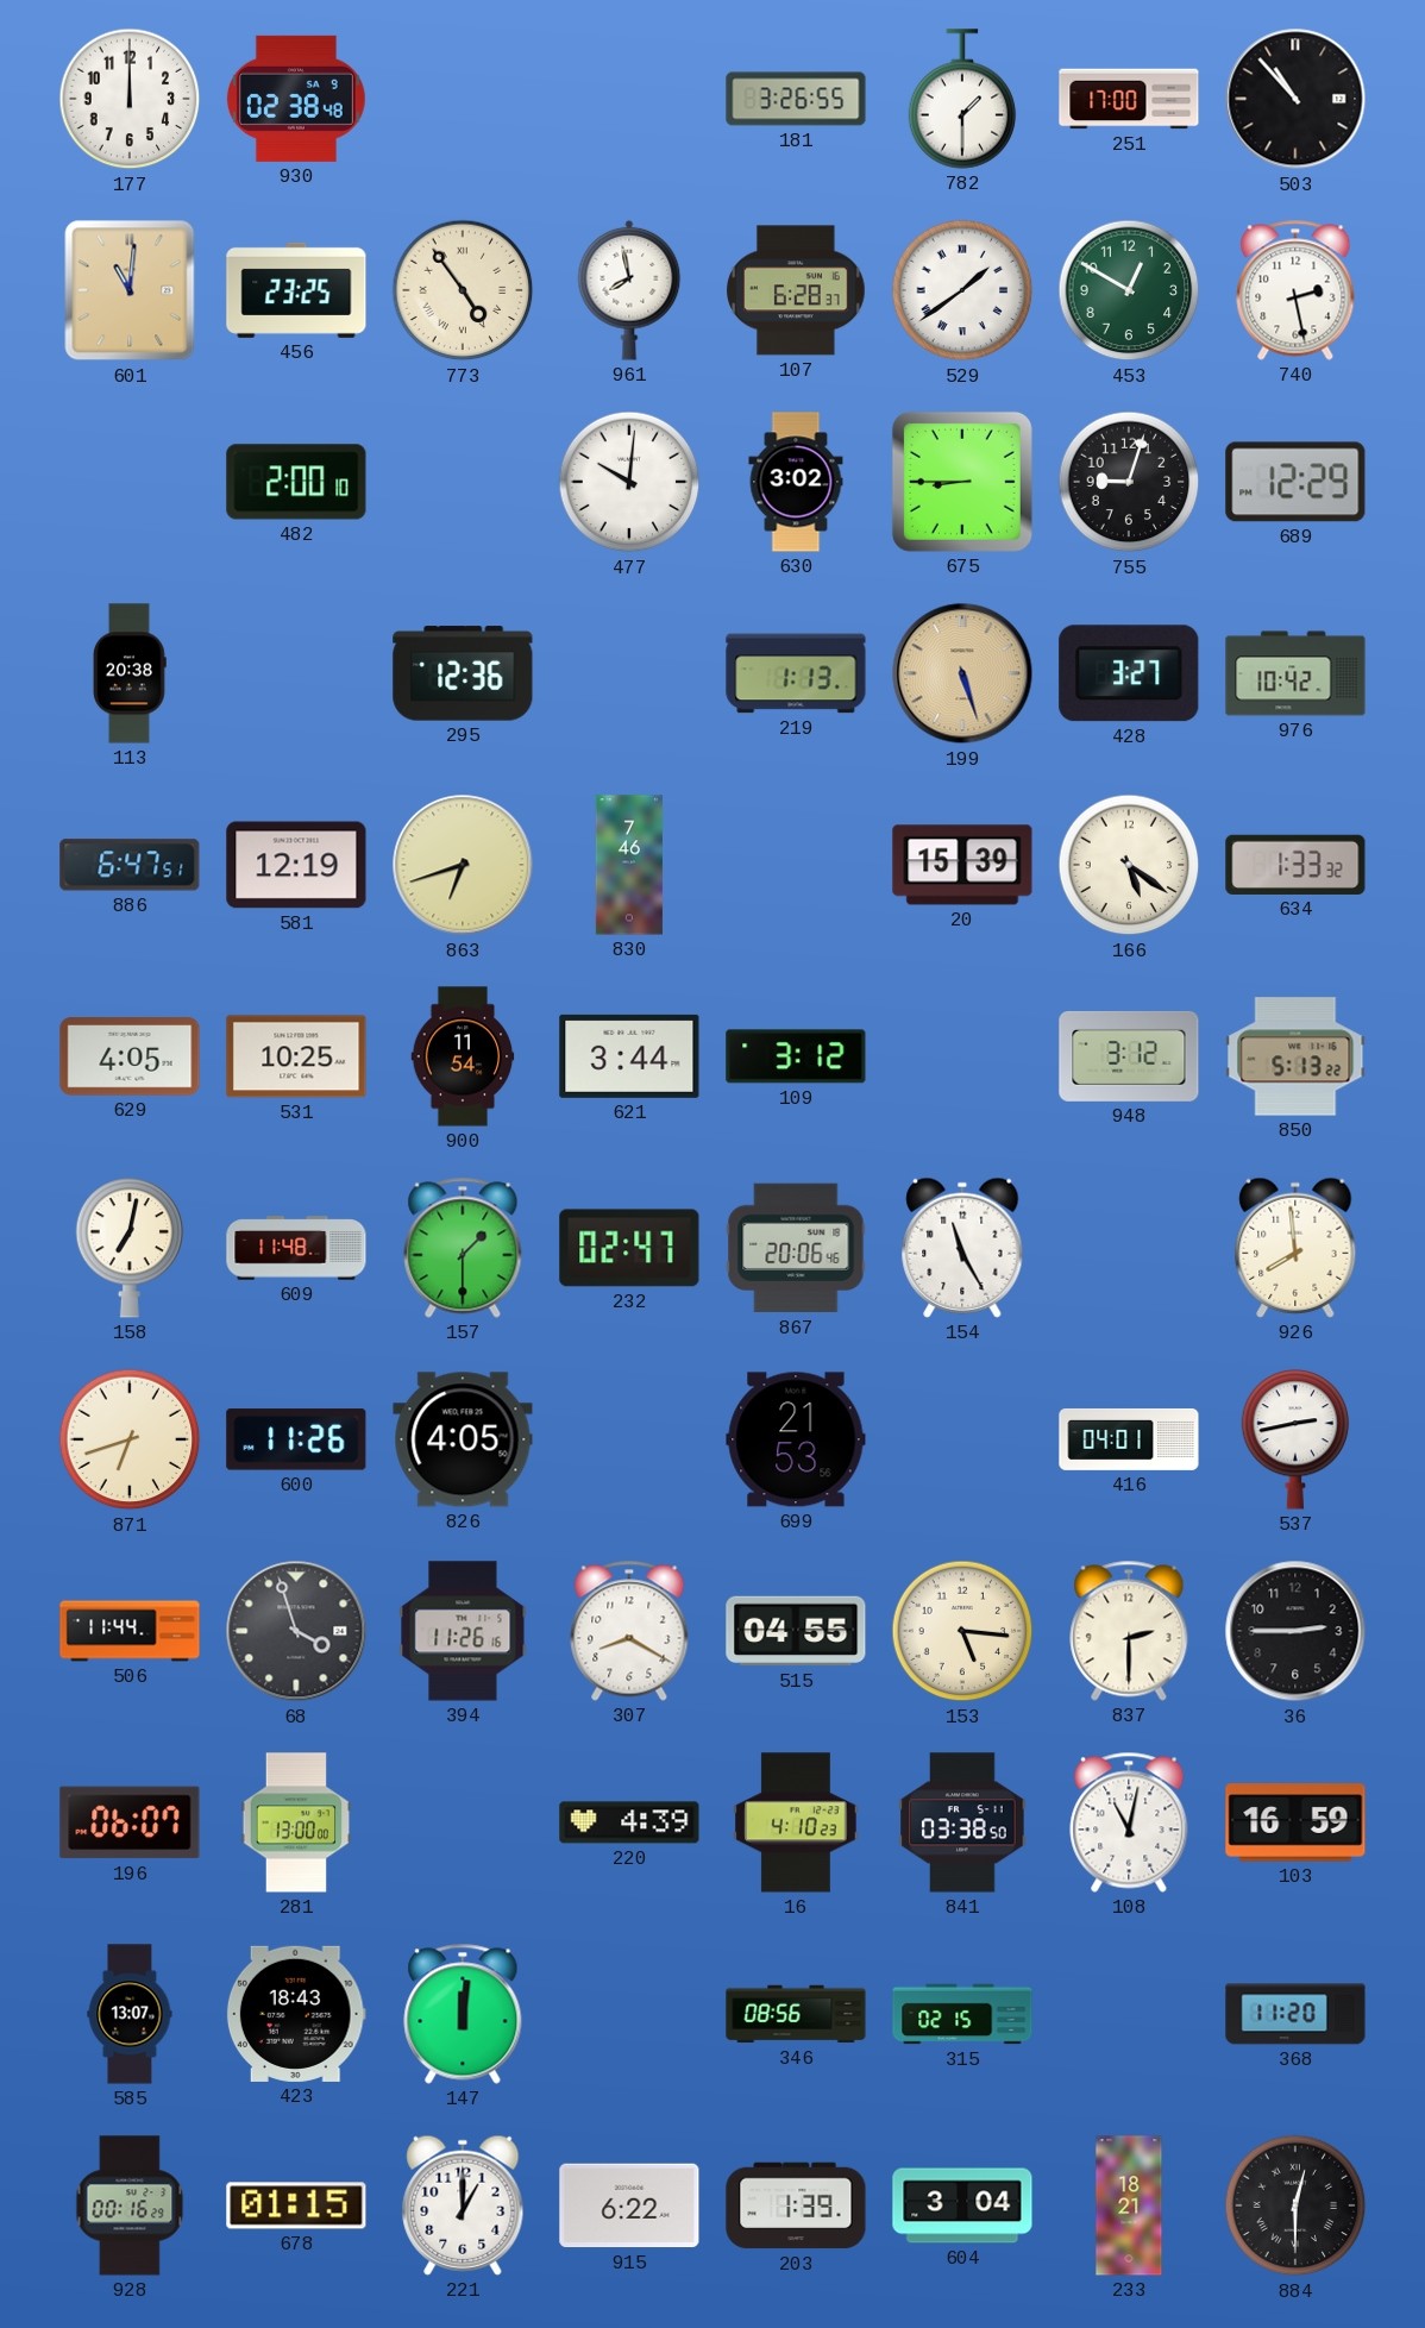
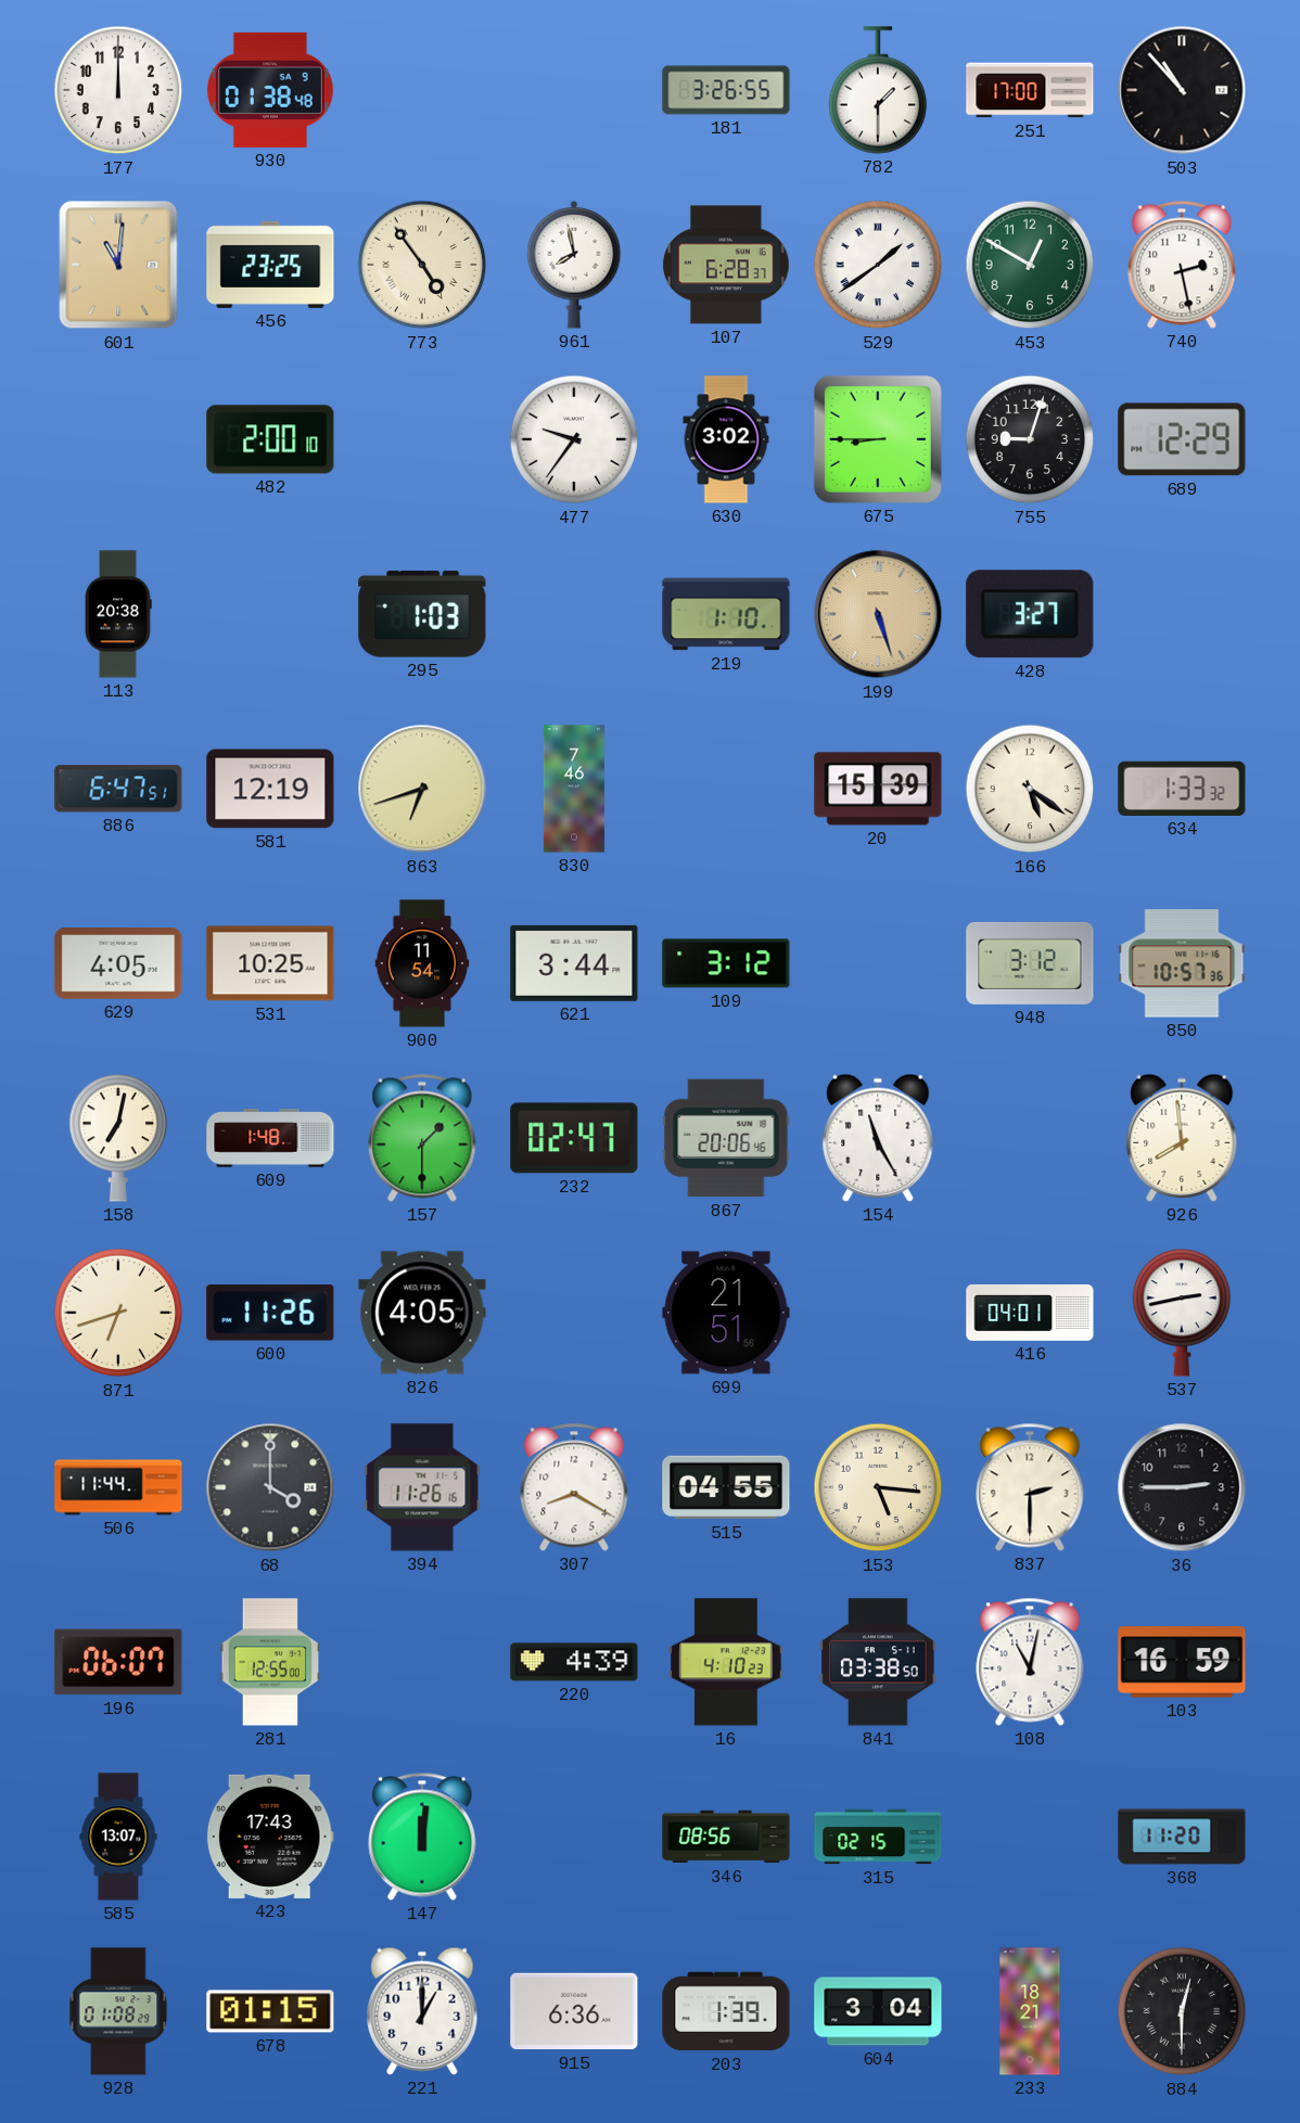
930: 02:38 -> 01:38 (270, 90)
477: 10:01 -> 9:36 (574, 439)
295: 12:36 -> 1:03 (422, 614)
219: 1:13 -> 1:10 (726, 614)
976: 10:42 -> none (1295, 673)
850: 5:13 -> 10:57 (1182, 963)
609: 11:48 -> 1:48 (270, 1138)
699: 21:53 -> 21:51 (726, 1313)
68: 3:57 -> 4:00 (270, 1487)
281: 13:00 -> 12:55 (270, 1662)
423: 18:43 -> 17:43 (270, 1837)
928: 00:16 -> 01:08 (118, 2011)
915: 6:22 -> 6:36 (574, 2011)
